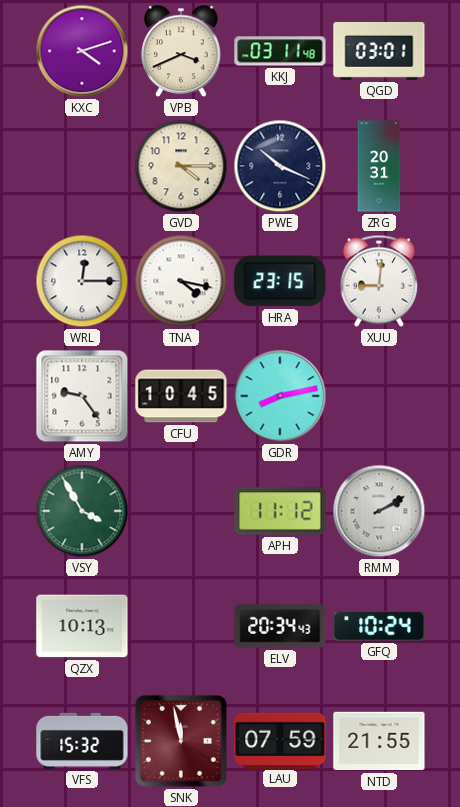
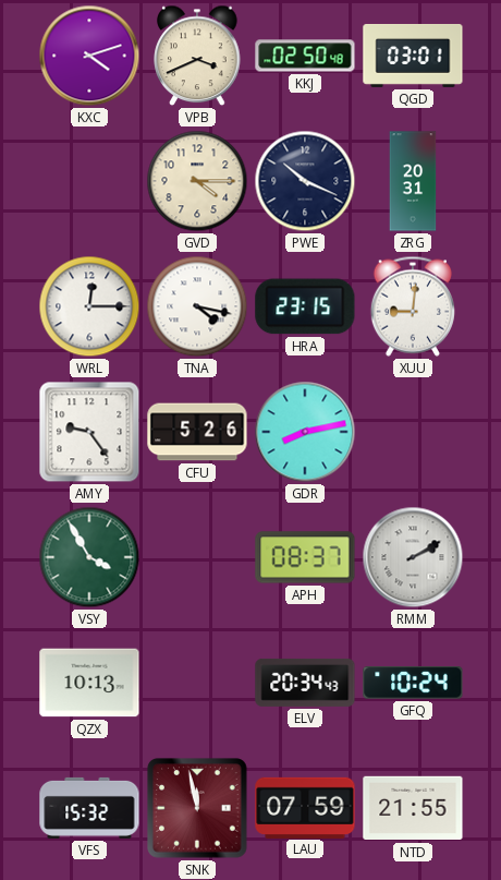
KKJ: 03:11 -> 02:50 (305, 56)
CFU: 10:45 -> 5:26 (197, 432)
APH: 11:12 -> 08:37 (305, 557)
